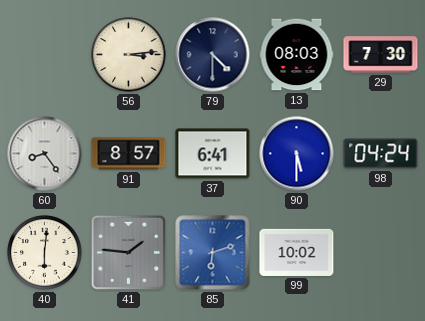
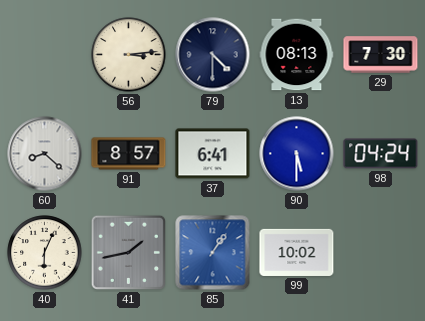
13: 08:03 -> 08:13 (297, 55)
60: 8:24 -> 8:22 (45, 154)
40: 6:01 -> 6:04 (45, 253)
41: 1:46 -> 1:43 (129, 253)
85: 6:12 -> 1:06 (213, 253)
